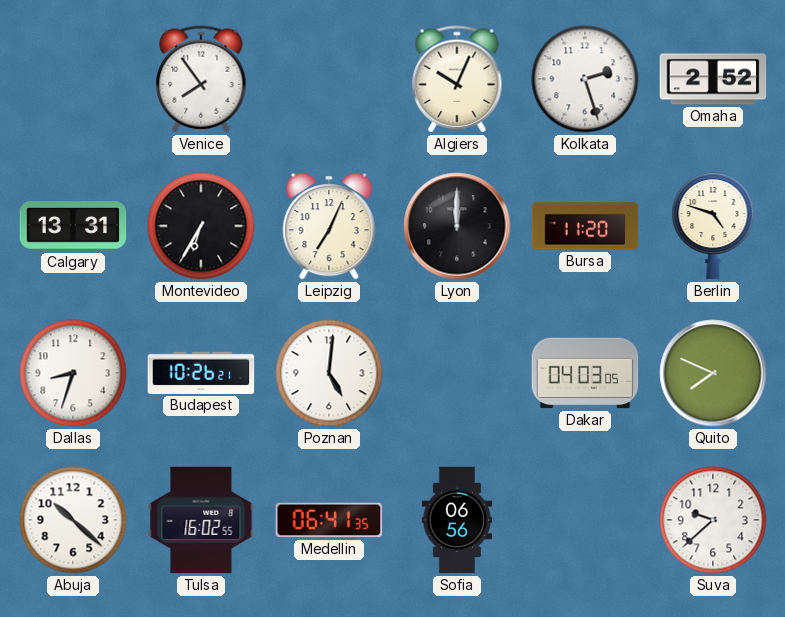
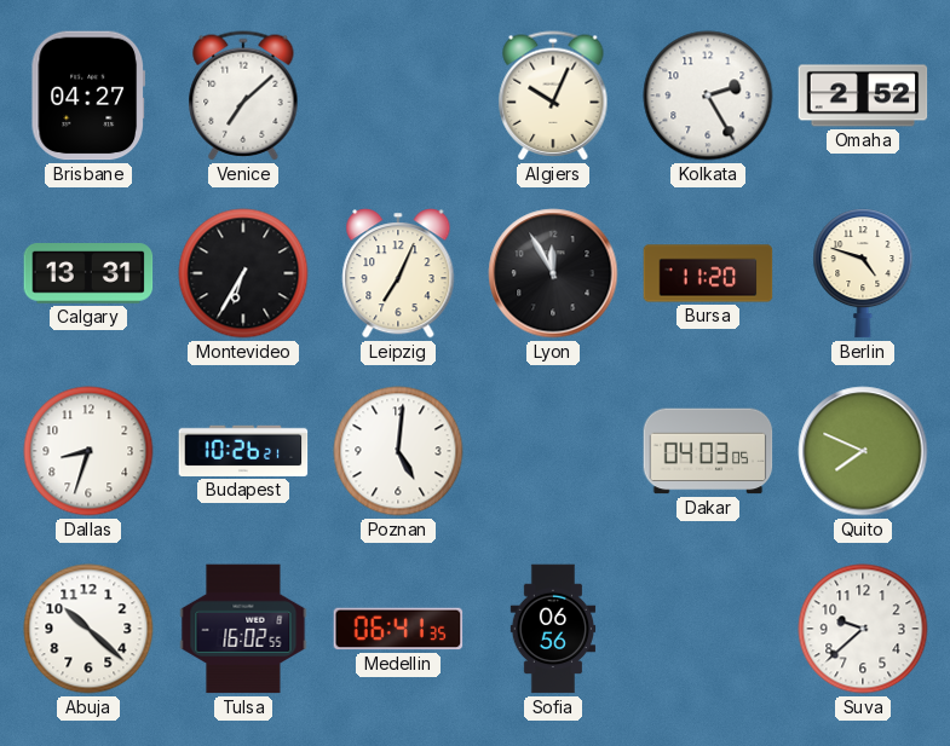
Brisbane: none -> 04:27 (87, 96)
Venice: 7:54 -> 7:08 (243, 96)
Kolkata: 2:27 -> 2:25 (708, 96)
Lyon: 12:00 -> 11:55 (553, 273)
